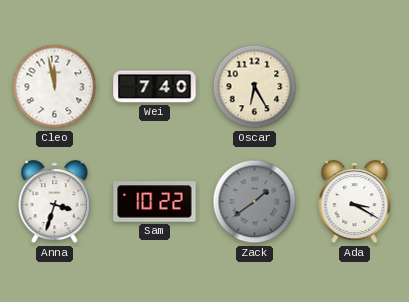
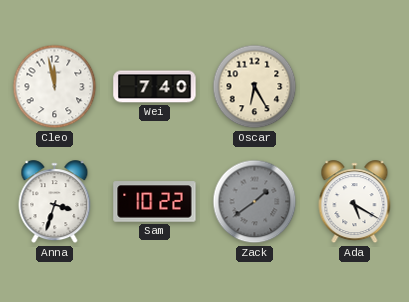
Ada: 3:20 -> 5:20 (355, 202)
